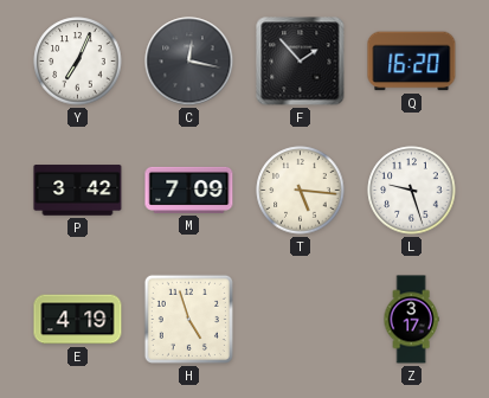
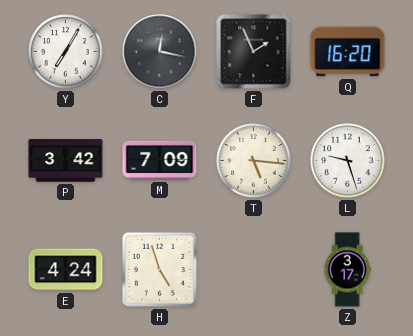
Y: 7:04 -> 7:05 (66, 52)
F: 1:53 -> 1:56 (254, 52)
E: 4:19 -> 4:24 (66, 270)
